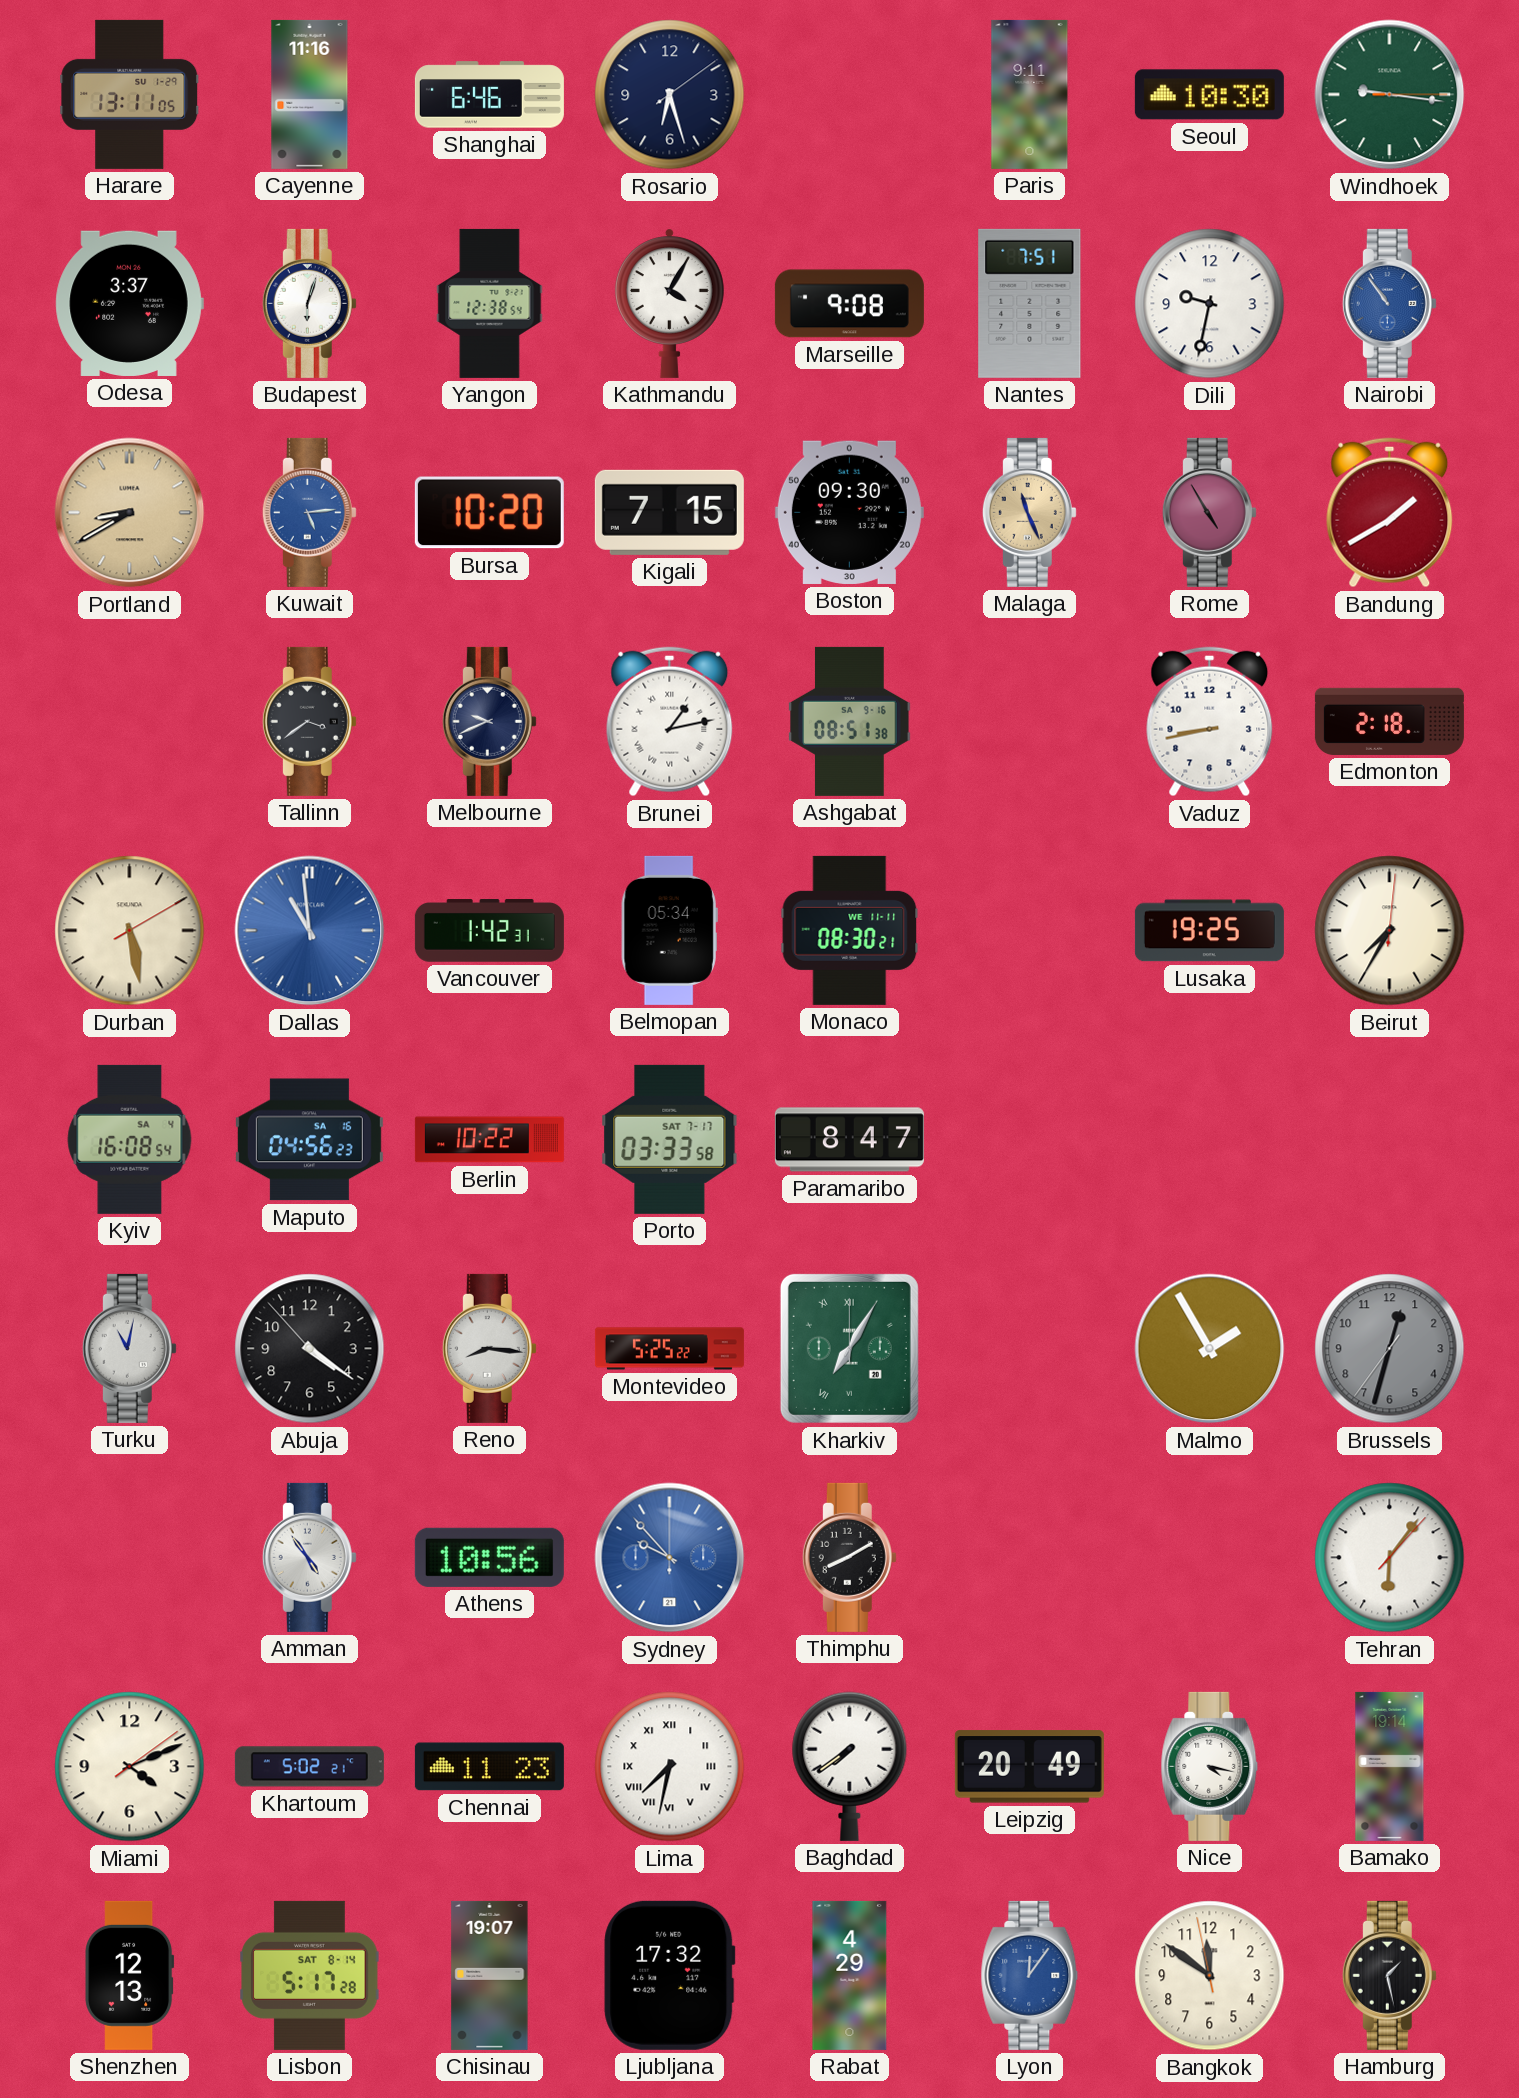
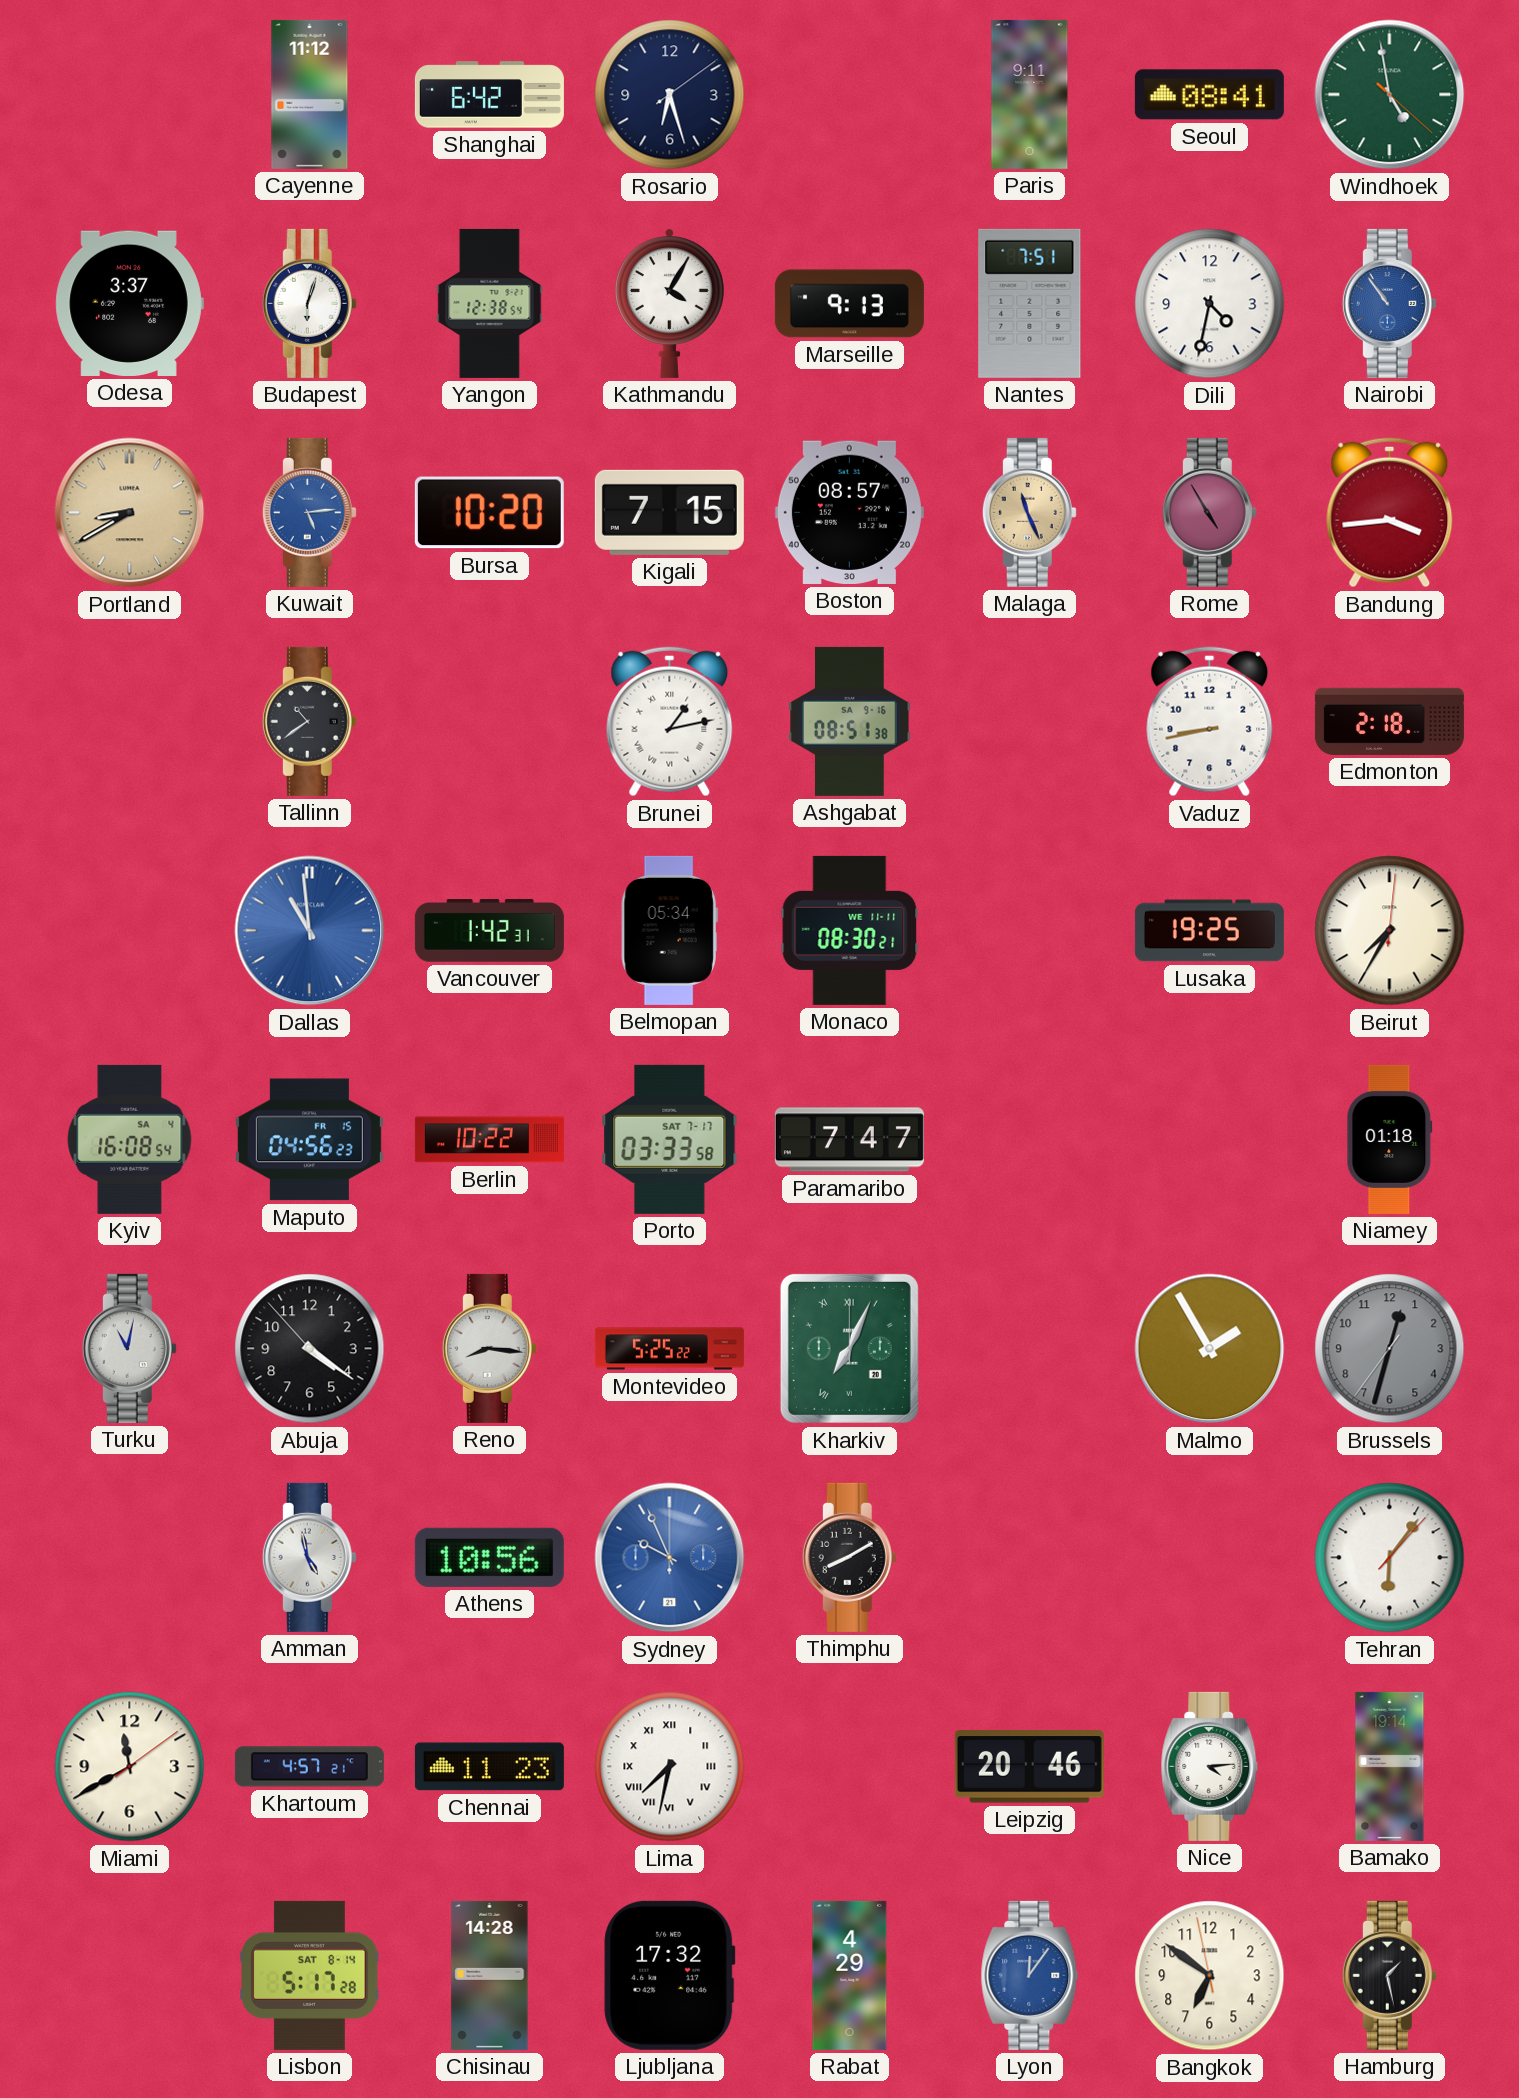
Harare: 13:11 -> none (130, 94)
Cayenne: 11:16 -> 11:12 (310, 94)
Shanghai: 6:46 -> 6:42 (489, 95)
Seoul: 10:30 -> 08:41 (1209, 95)
Windhoek: 9:16 -> 4:58 (1390, 95)
Marseille: 9:08 -> 9:13 (849, 304)
Dili: 9:32 -> 4:32 (1210, 304)
Boston: 09:30 -> 08:57 (849, 512)
Bandung: 1:40 -> 3:44 (1390, 513)
Tallinn: 3:39 -> 10:39 (309, 721)
Melbourne: 9:41 -> none (489, 721)
Durban: 5:28 -> none (130, 931)
Maputo date: SA 16 -> FR 15 (309, 1140)
Paramaribo: 8:47 -> 7:47 (849, 1140)
Niamey: none -> 01:18 (1390, 1139)
Kharkiv: 7:05 -> 7:04 (849, 1348)
Amman: 4:54 -> 4:58 (309, 1557)
Sydney: 9:53 -> 9:56 (670, 1558)
Miami: 4:11 -> 11:40 (130, 1767)
Khartoum: 5:02 -> 4:57 (309, 1767)
Baghdad: 7:39 -> none (850, 1766)
Leipzig: 20:49 -> 20:46 (1029, 1767)
Nice: 4:17 -> 4:14 (1210, 1766)
Shenzhen: 12:13 -> none (130, 1975)
Chisinau: 19:07 -> 14:28 (490, 1975)
Bangkok: 11:50 -> 6:50 (1210, 1976)
